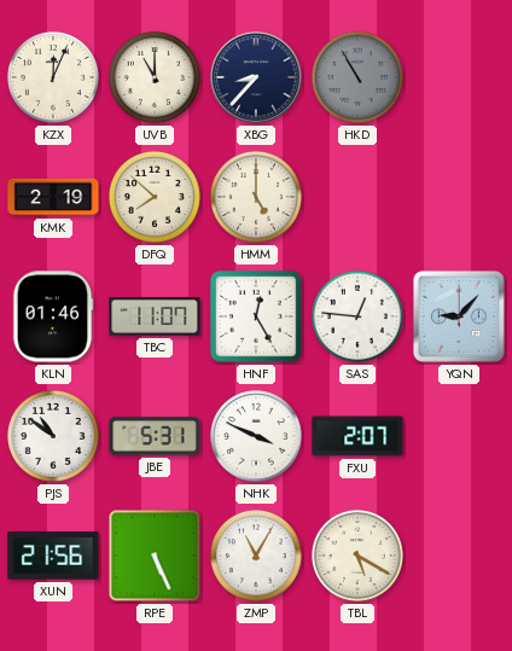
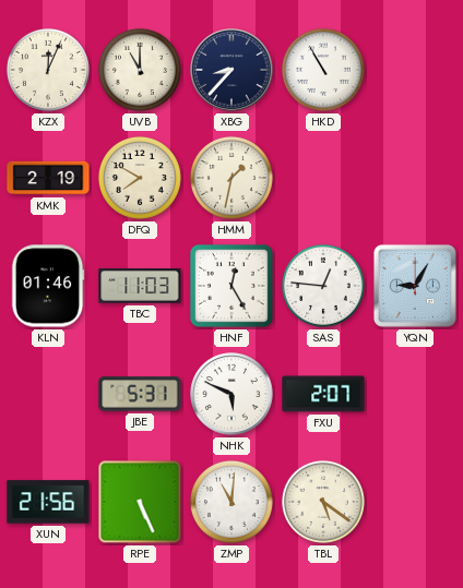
HKD dial: grey -> white (323, 70)
DFQ: 7:52 -> 7:50 (140, 178)
HMM: 5:00 -> 1:32 (231, 178)
TBC: 11:07 -> 11:03 (140, 286)
YQN: 9:07 -> 9:05 (415, 286)
PJS: 10:51 -> none (53, 436)
NHK: 3:49 -> 5:49 (231, 394)
ZMP: 11:05 -> 11:01 (231, 502)
TBL: 5:20 -> 5:21 (323, 502)
